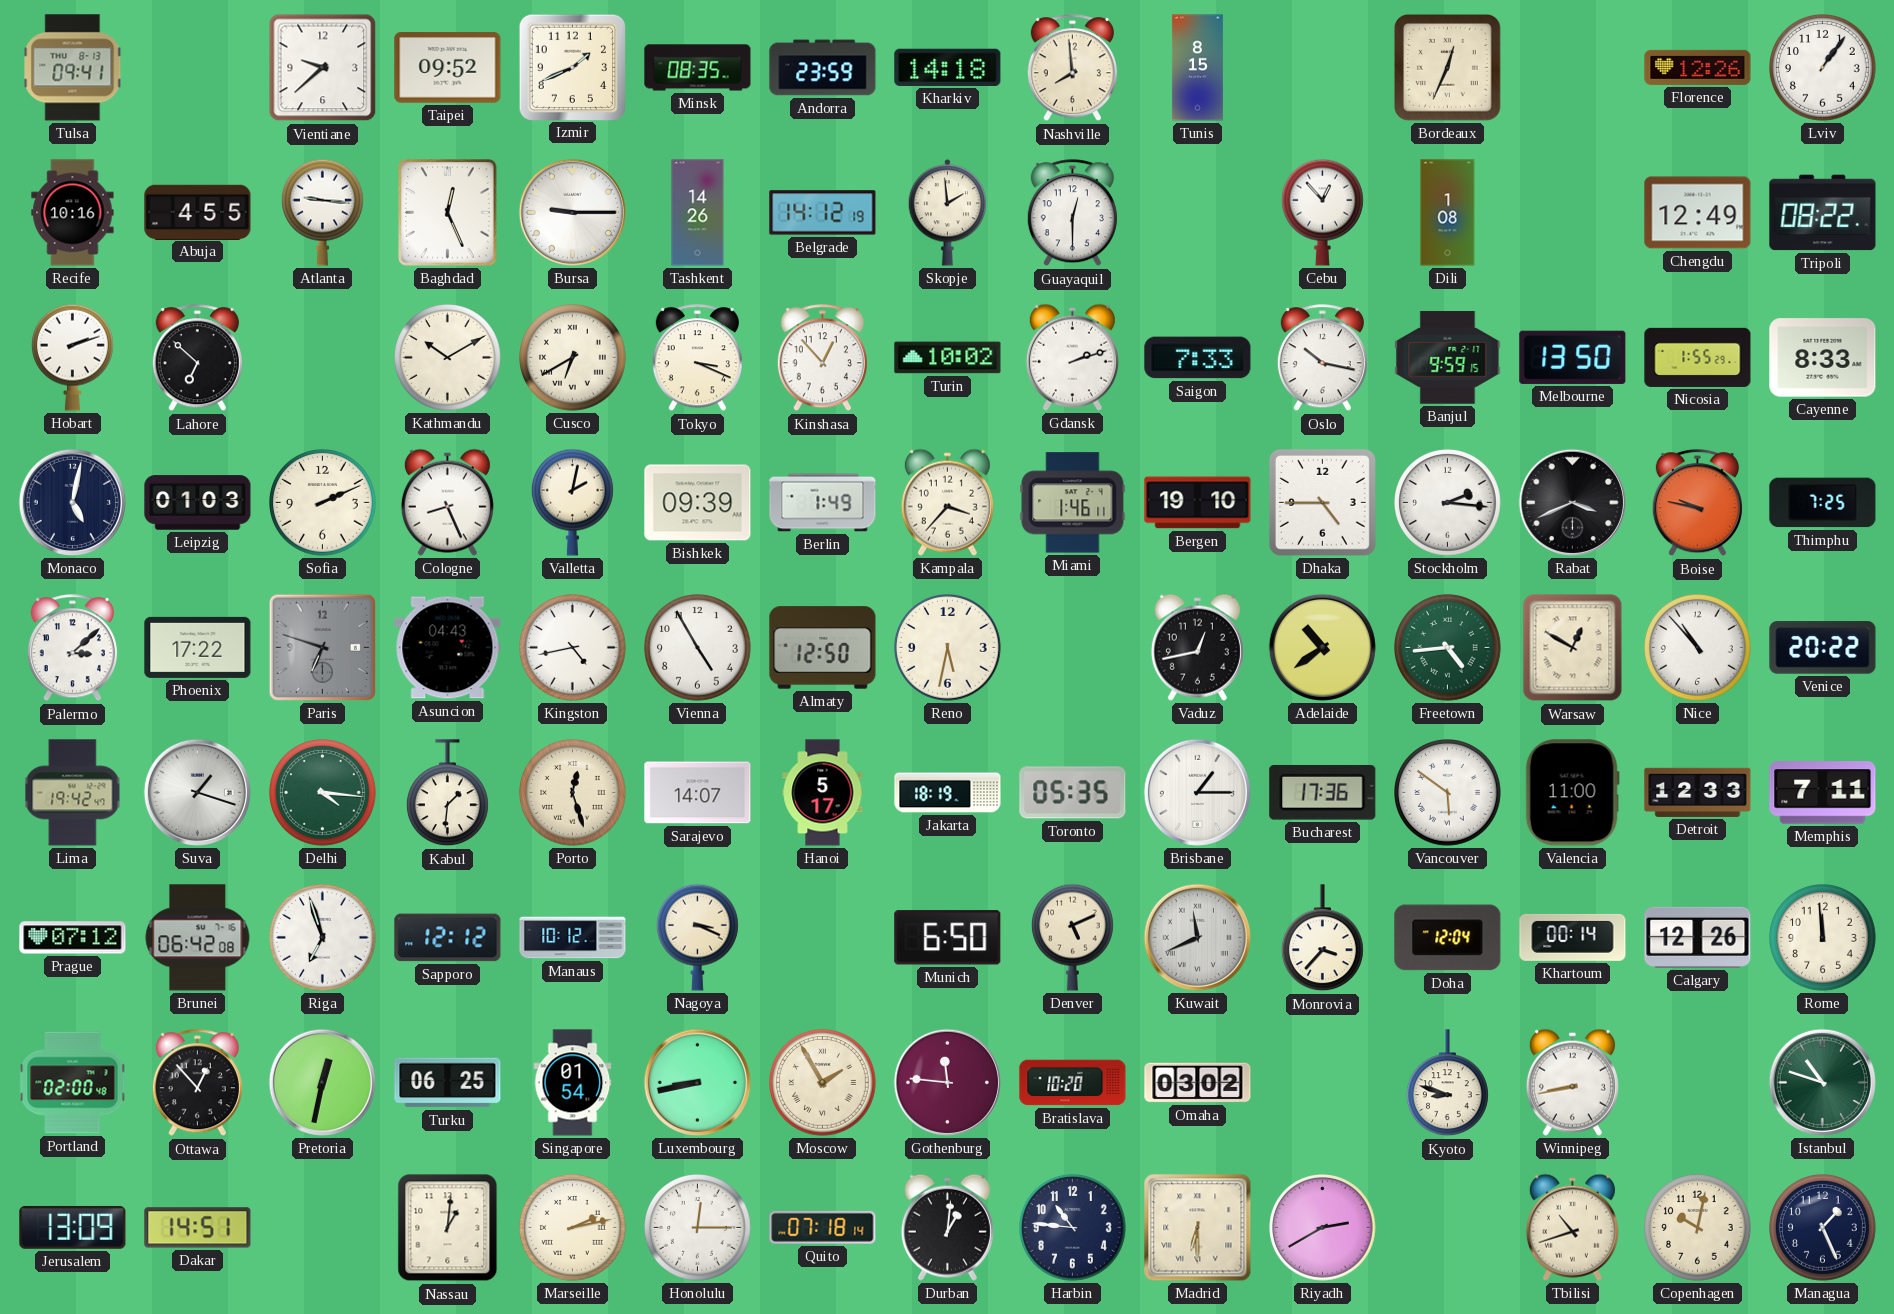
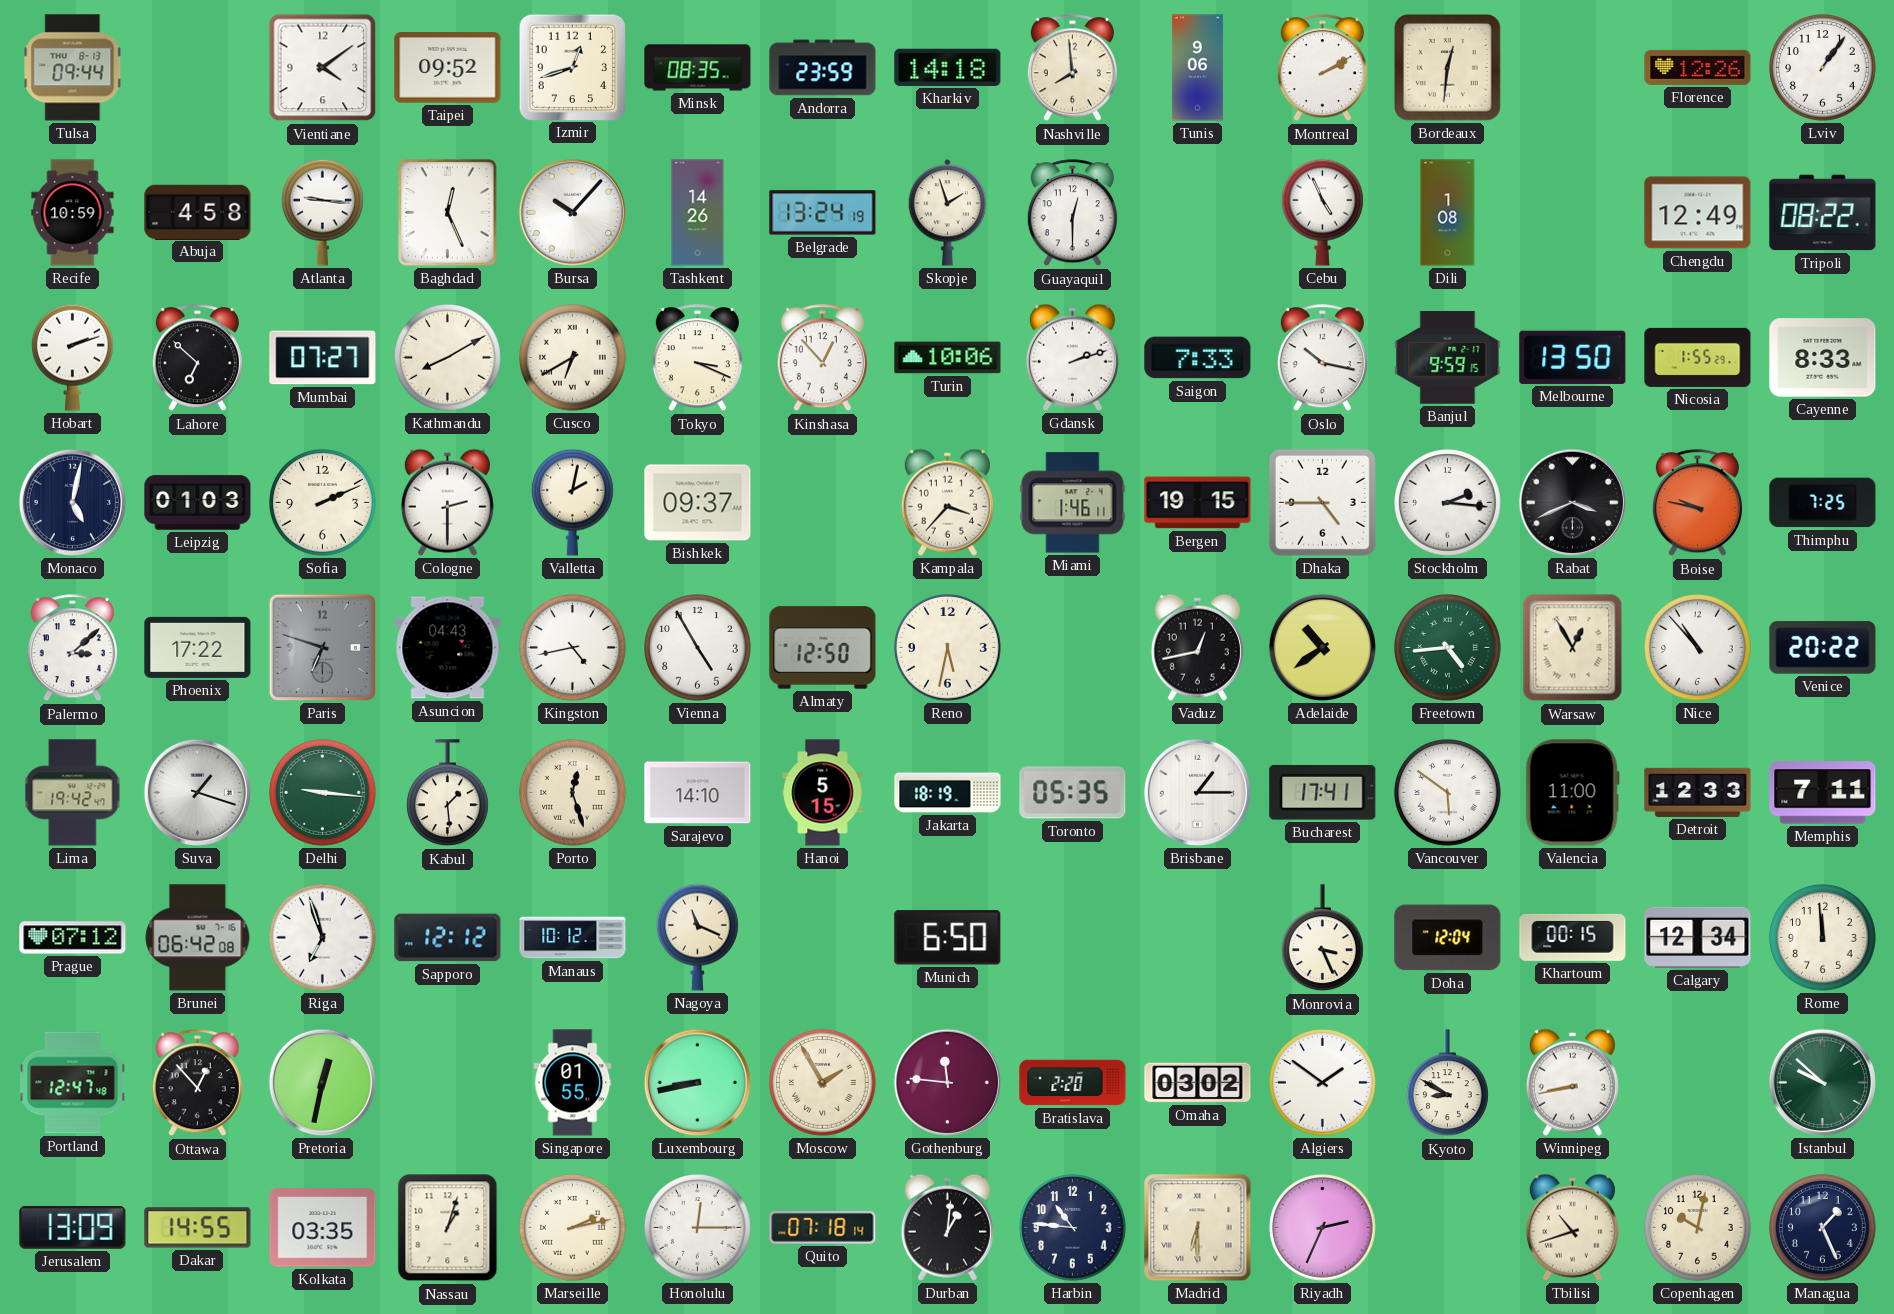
Tulsa: 09:41 -> 09:44 (73, 68)
Vientiane: 9:38 -> 4:09 (323, 68)
Izmir: 1:41 -> 12:42 (572, 67)
Tunis: 8:15 -> 9:06 (1197, 68)
Montreal: none -> 2:10 (1322, 68)
Bordeaux: 12:34 -> 12:31 (1448, 68)
Recife: 10:16 -> 10:59 (73, 213)
Abuja: 4:55 -> 4:58 (198, 212)
Bursa: 9:15 -> 10:07 (572, 212)
Belgrade: 14:12 -> 13:24 (823, 213)
Skopje: 1:59 -> 1:57 (948, 213)
Cebu: 12:53 -> 4:56 (1323, 212)
Mumbai: none -> 07:27 (323, 358)
Kathmandu: 10:10 -> 8:10 (448, 358)
Turin: 10:02 -> 10:06 (948, 358)
Cologne: 8:26 -> 2:30 (447, 502)
Bishkek: 09:39 -> 09:37 (698, 503)
Berlin: 1:49 -> none (823, 503)
Bergen: 19:10 -> 19:15 (1198, 503)
Warsaw: 12:50 -> 12:55 (1573, 648)
Delhi: 4:16 -> 9:16 (323, 793)
Kabul: 1:31 -> 1:29 (448, 793)
Sarajevo: 14:07 -> 14:10 (698, 793)
Hanoi: 5:17 -> 5:15 (823, 793)
Bucharest: 17:36 -> 17:41 (1323, 792)
Nagoya: 3:19 -> 11:19 (698, 937)
Denver: 5:11 -> none (1073, 937)
Kuwait: 11:41 -> none (1197, 937)
Monrovia: 3:37 -> 3:26 (1323, 938)
Khartoum: 00:14 -> 00:15 (1573, 937)
Calgary: 12:26 -> 12:34 (1698, 937)
Portland: 02:00 -> 12:47 (73, 1083)
Turku: 06:25 -> none (448, 1083)
Singapore: 01:54 -> 01:55 (573, 1083)
Bratislava: 10:20 -> 2:20 (1073, 1083)
Algiers: none -> 1:51 (1323, 1083)
Kyoto: 8:48 -> 8:50 (1448, 1083)
Istanbul: 10:48 -> 9:52 (1822, 1082)
Dakar: 14:51 -> 14:55 (198, 1228)
Kolkata: none -> 03:35 (323, 1228)
Nassau: 1:01 -> 1:03 (448, 1228)
Riyadh: 2:40 -> 2:34 (1323, 1228)
